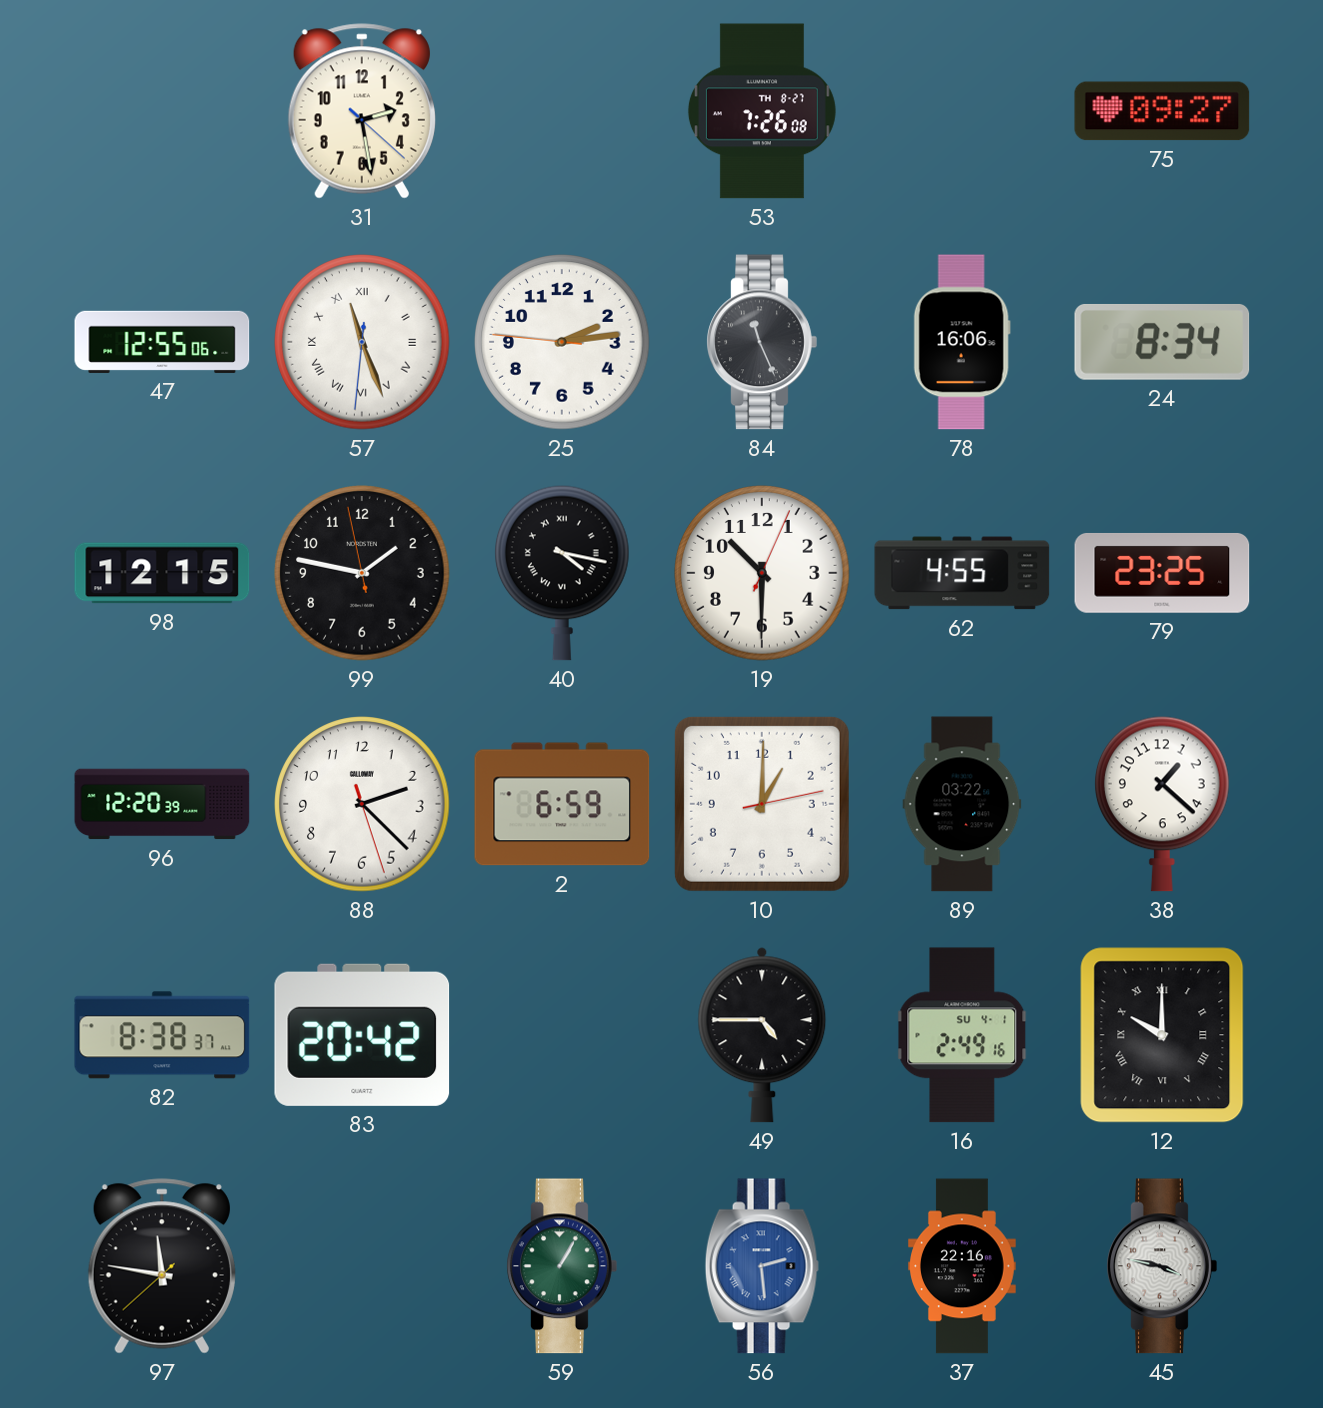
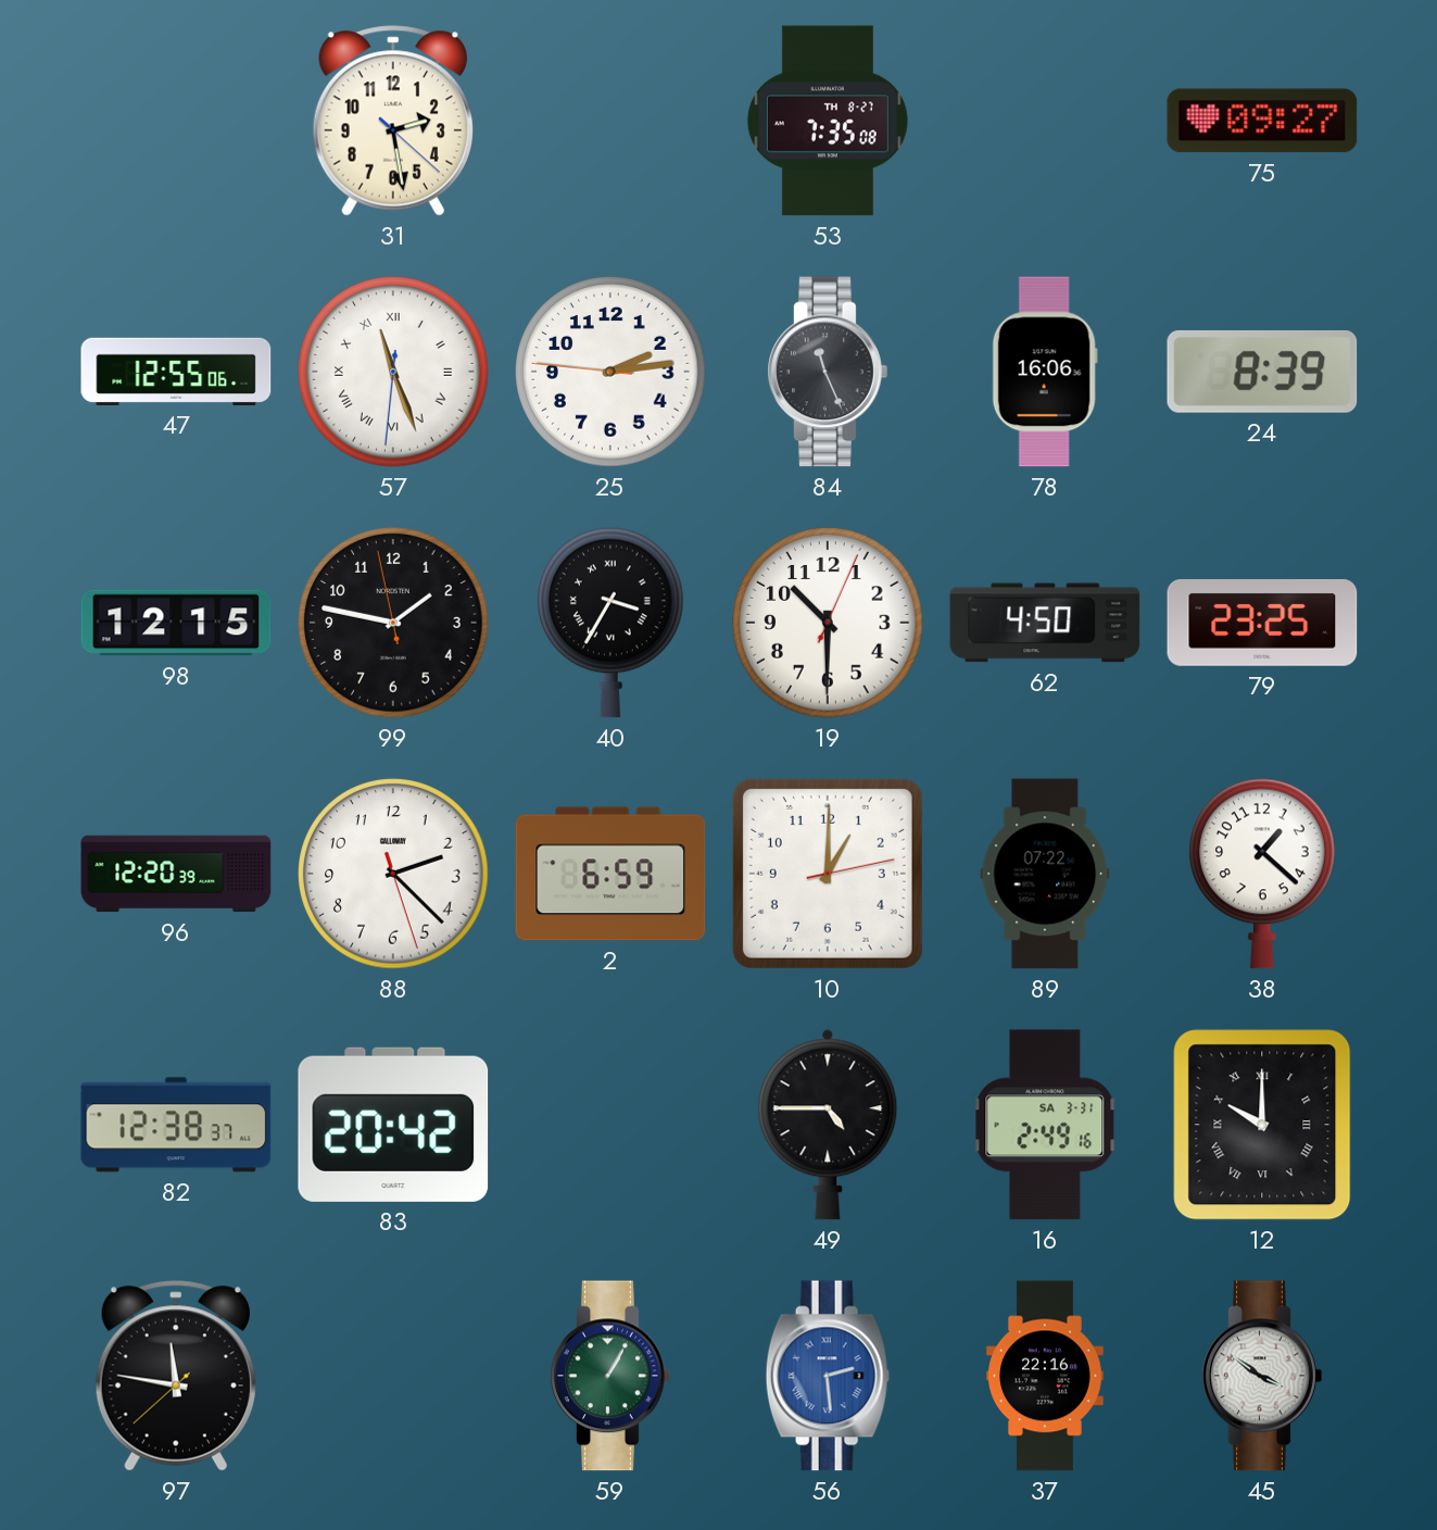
53: 7:26 -> 7:35 (828, 121)
24: 8:34 -> 8:39 (1262, 372)
40: 4:17 -> 3:35 (612, 623)
62: 4:55 -> 4:50 (1045, 623)
89: 03:22 -> 07:22 (1045, 874)
82: 8:38 -> 12:38 (176, 1125)
16 date: SU 4-1 -> SA 3-31 (1045, 1125)
45: 3:47 -> 3:51 (1262, 1376)
